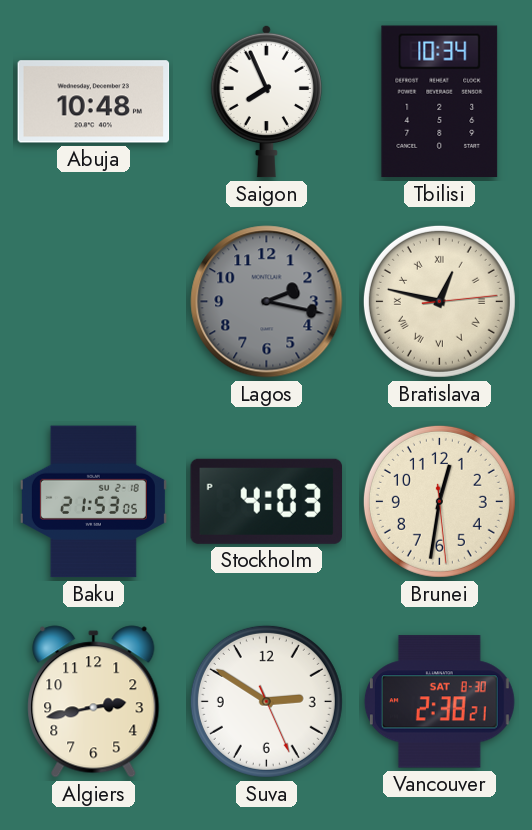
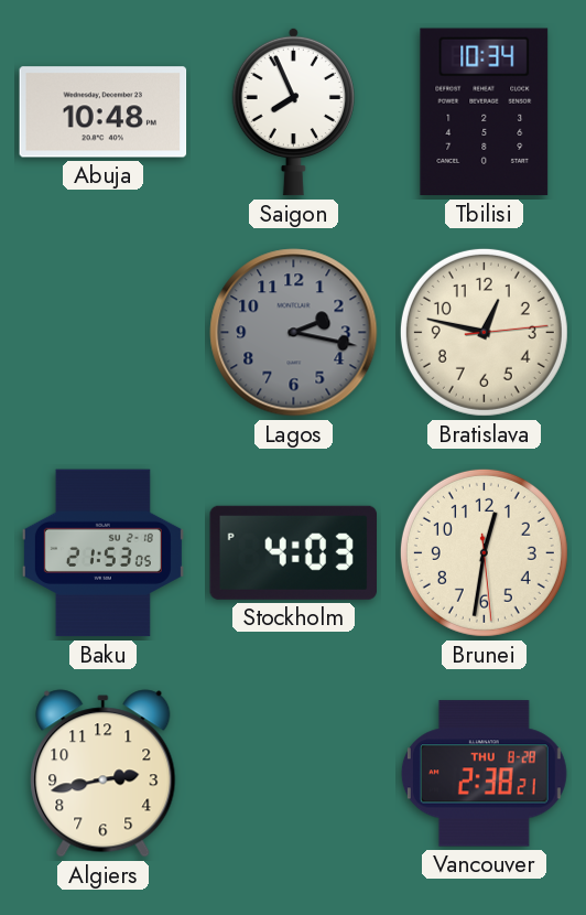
Bratislava numerals: Roman -> Arabic (484, 332)
Suva: 2:50 -> none (266, 701)
Vancouver date: SAT 8-30 -> THU 8-28 (484, 774)
